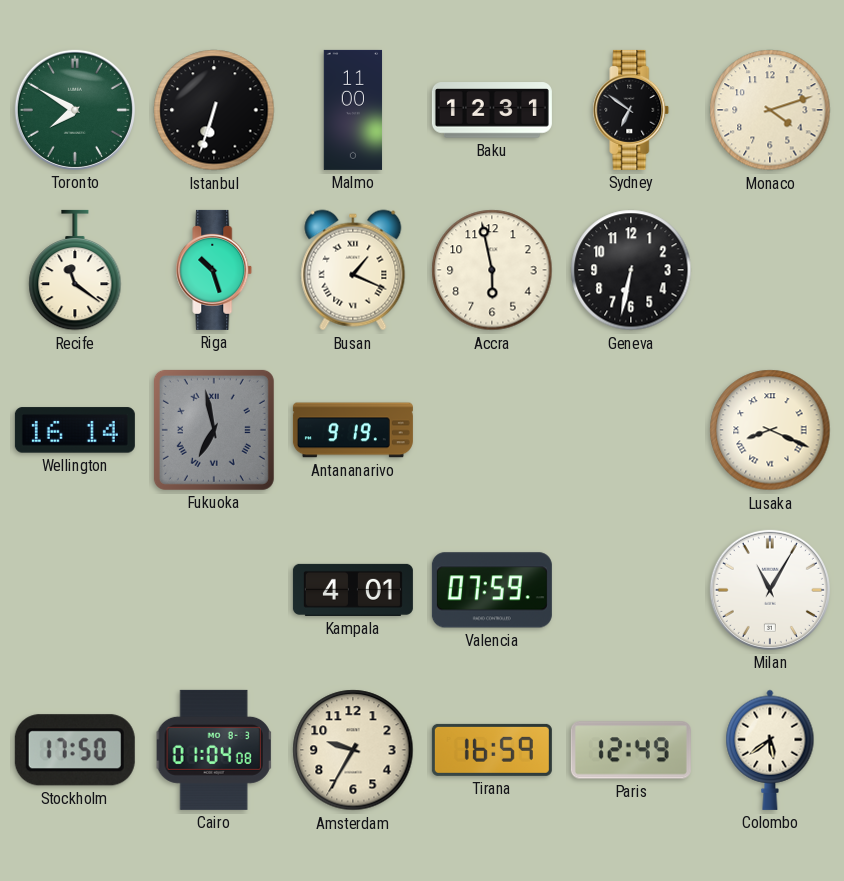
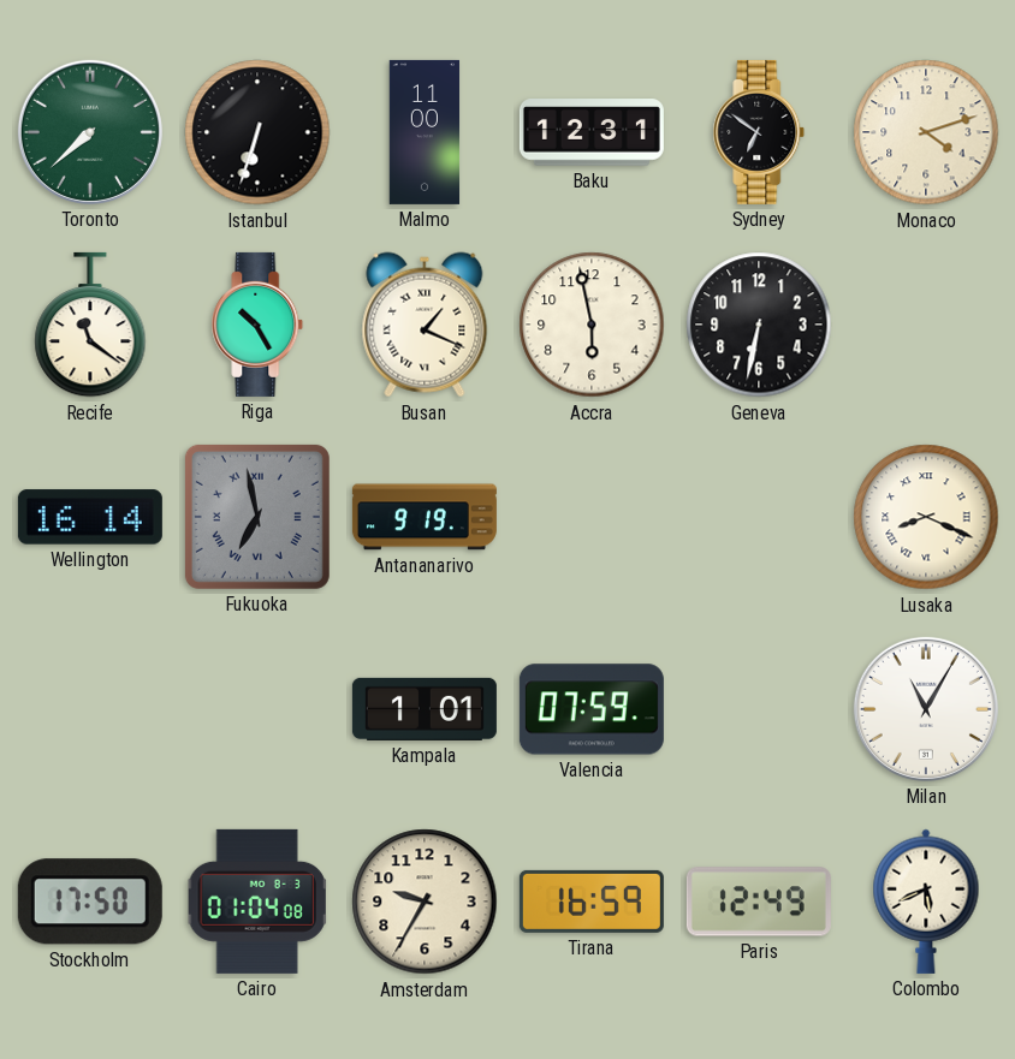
Toronto: 7:50 -> 7:38 (90, 132)
Riga: 10:27 -> 10:25 (257, 325)
Kampala: 4:01 -> 1:01 (425, 709)
Colombo: 5:39 -> 5:41 (926, 902)
